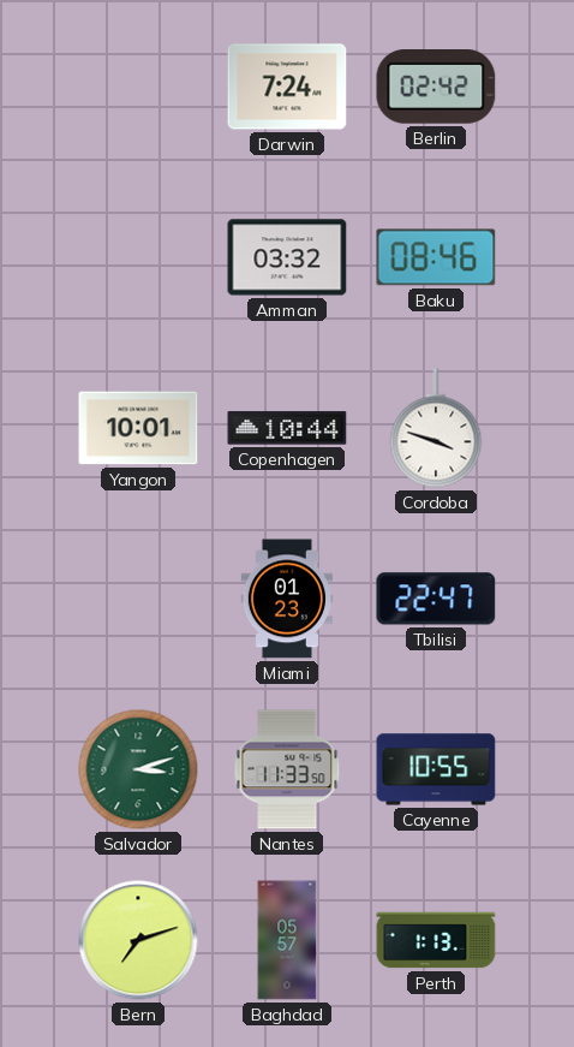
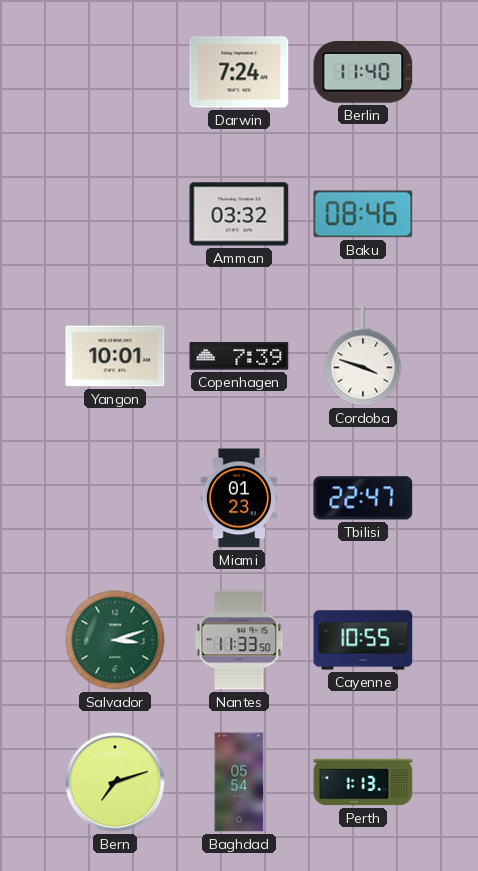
Berlin: 02:42 -> 11:40 (363, 73)
Copenhagen: 10:44 -> 7:39 (239, 356)
Baghdad: 05:57 -> 05:54 (239, 782)
